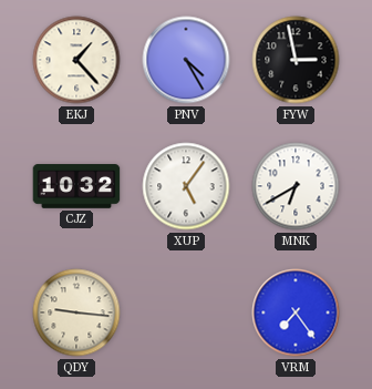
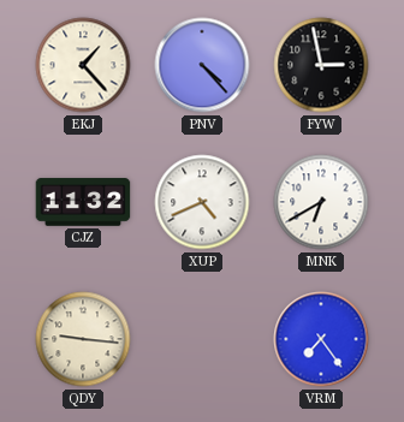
PNV: 4:25 -> 4:23 (202, 65)
CJZ: 10:32 -> 11:32 (83, 202)
XUP: 5:06 -> 4:41 (202, 202)
